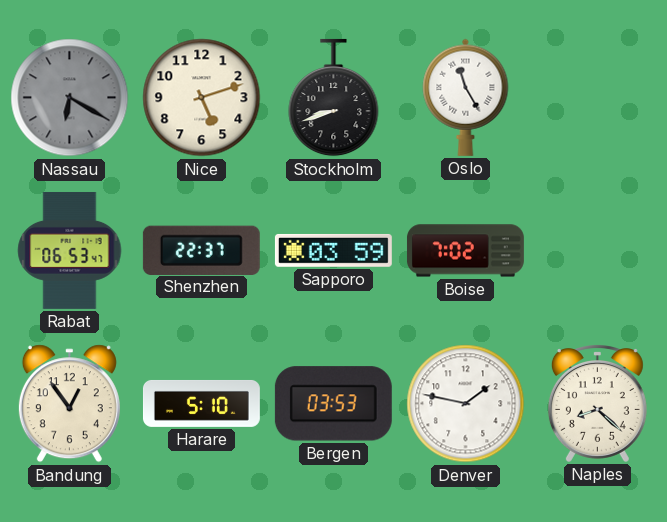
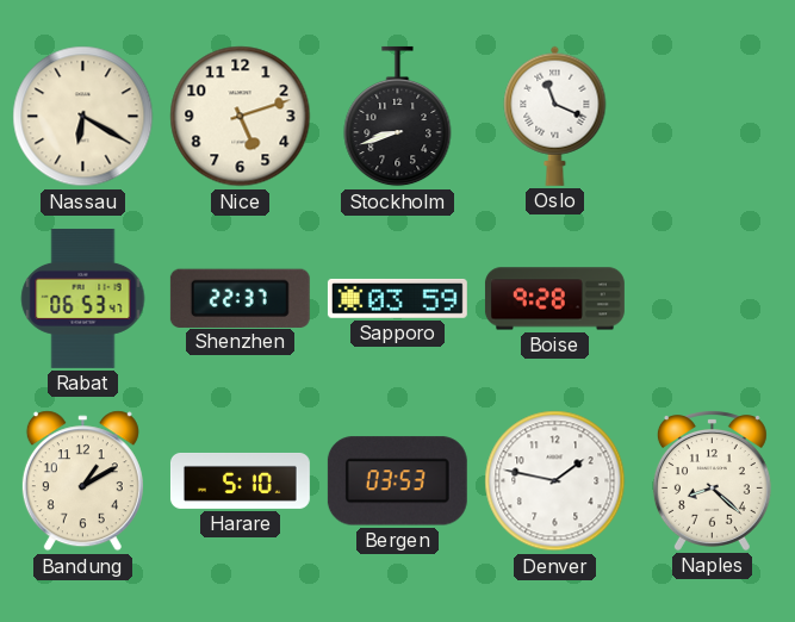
Nassau dial: grey -> cream (83, 117)
Oslo: 11:25 -> 11:19 (555, 116)
Boise: 7:02 -> 9:28 (554, 299)
Bandung: 12:54 -> 1:10 (82, 481)
